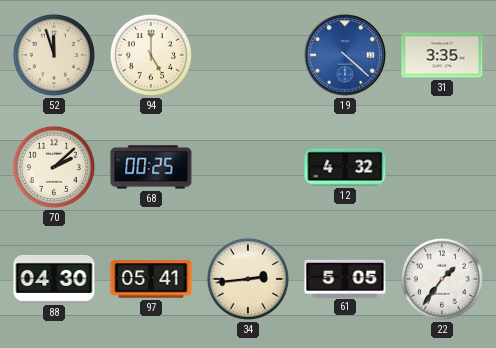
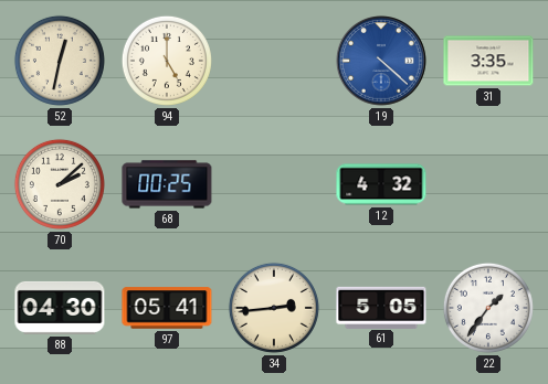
52: 11:57 -> 12:32 (60, 61)
